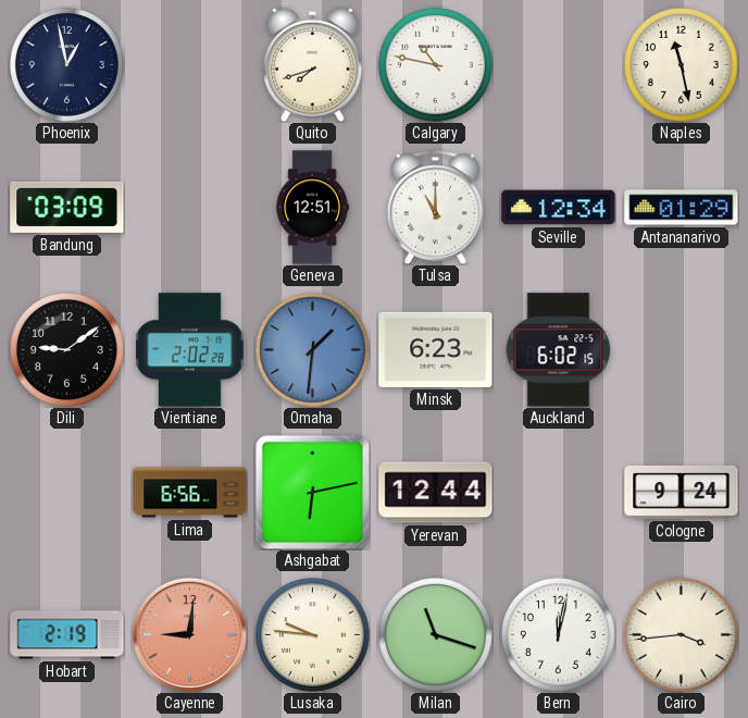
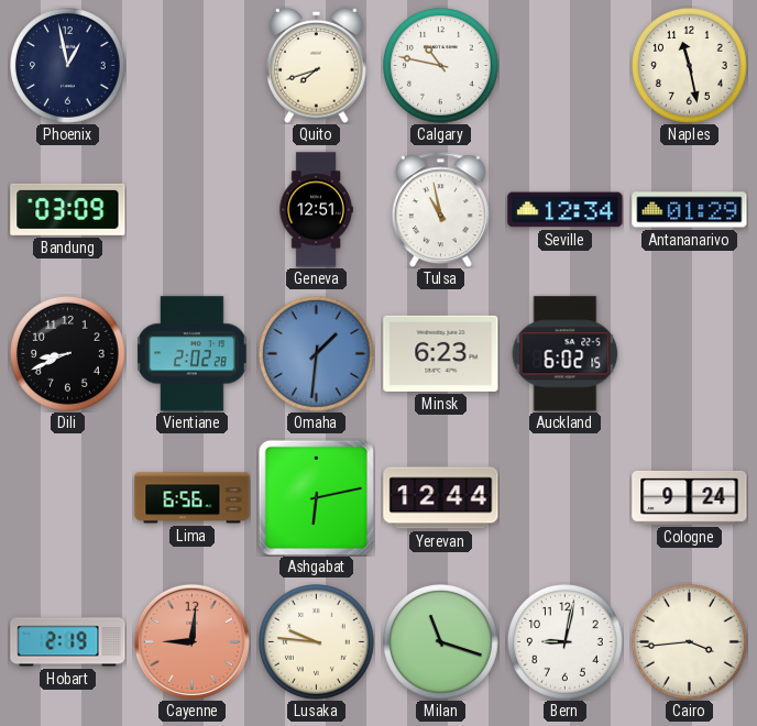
Tulsa: 11:00 -> 10:58 (440, 209)
Dili: 9:09 -> 8:41 (68, 354)
Bern: 12:02 -> 9:02 (566, 642)
